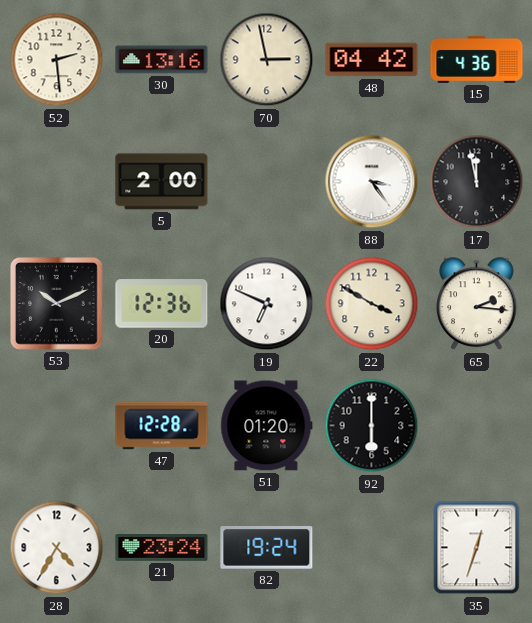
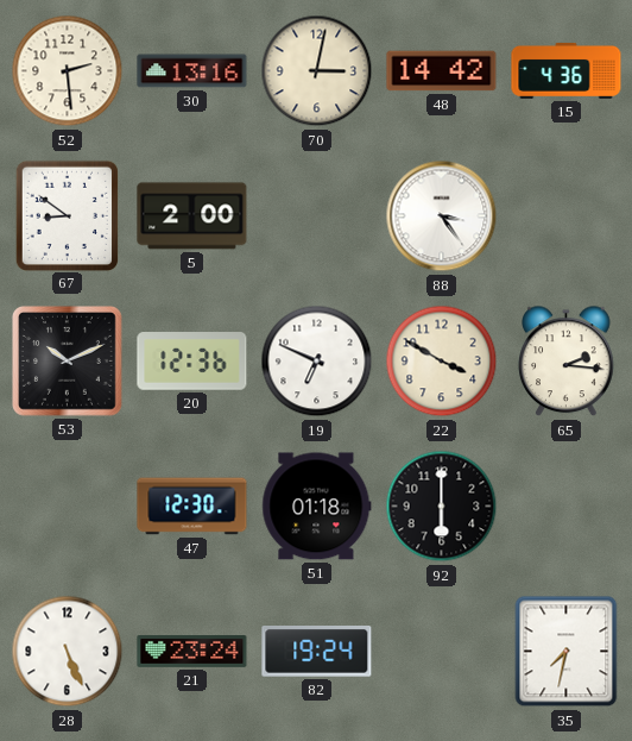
70: 2:58 -> 3:02 (317, 71)
48: 04:42 -> 14:42 (442, 71)
67: none -> 8:51 (67, 215)
17: 11:58 -> none (477, 182)
47: 12:28 -> 12:30 (192, 507)
51: 01:20 -> 01:18 (317, 507)
28: 4:35 -> 5:26 (68, 652)
35: 12:33 -> 7:32 (567, 652)
